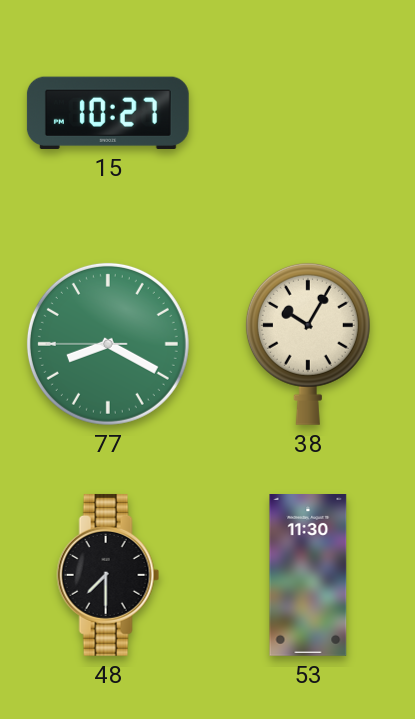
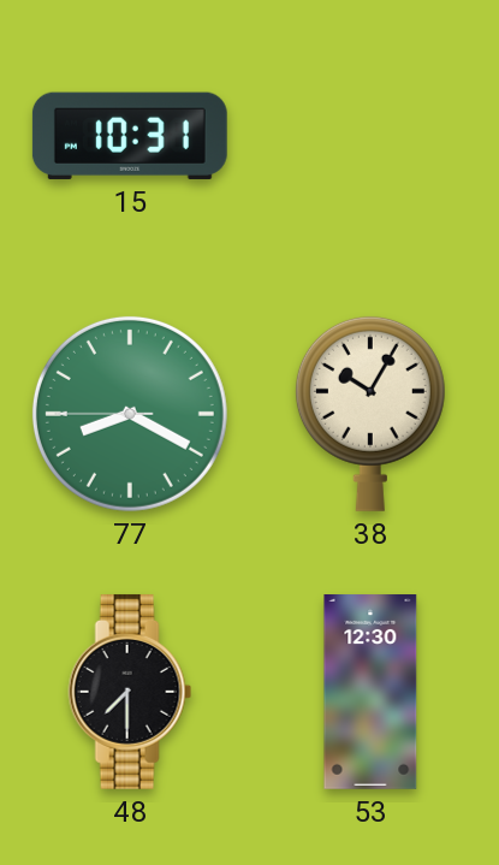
15: 10:27 -> 10:31 (130, 136)
53: 11:30 -> 12:30 (370, 693)
